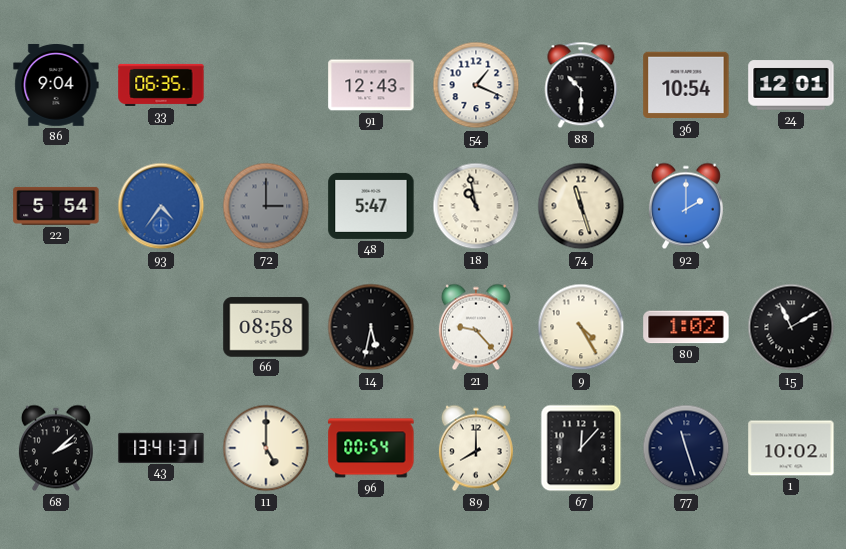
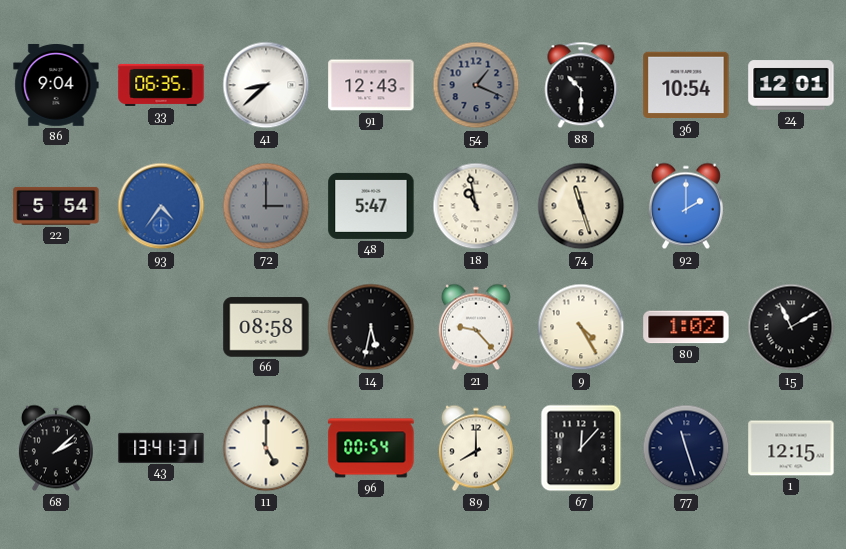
41: none -> 8:38 (266, 85)
54 dial: white -> grey (476, 85)
1: 10:02 -> 12:15 (791, 448)
